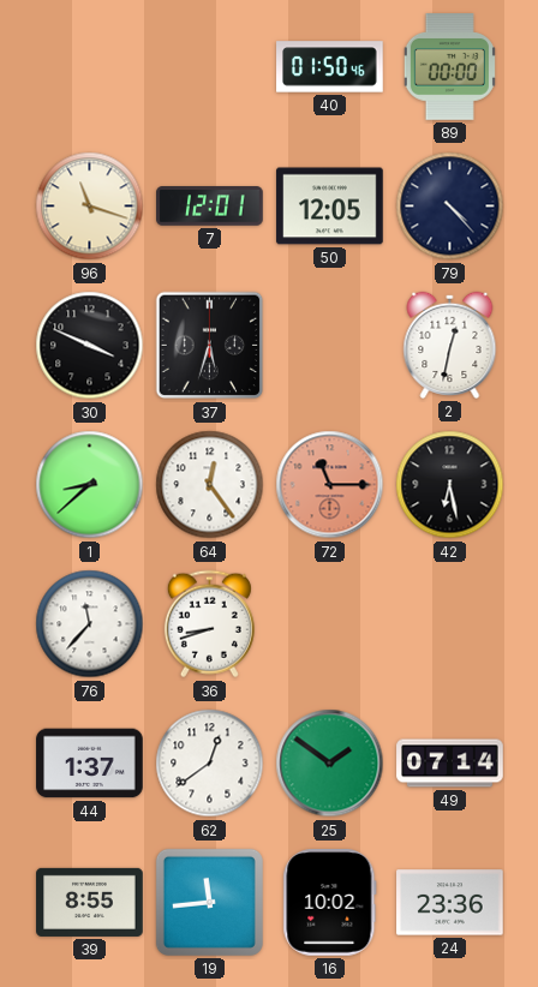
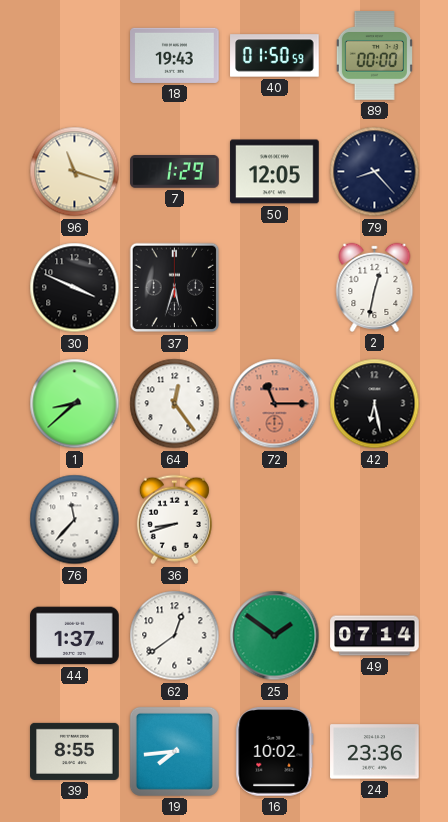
18: none -> 19:43 (175, 55)
40: 01:50:46 -> 01:50:59 (275, 56)
7: 12:01 -> 1:29 (175, 172)
79: 4:23 -> 8:23 (375, 172)
19: 11:44 -> 7:44 (174, 751)
